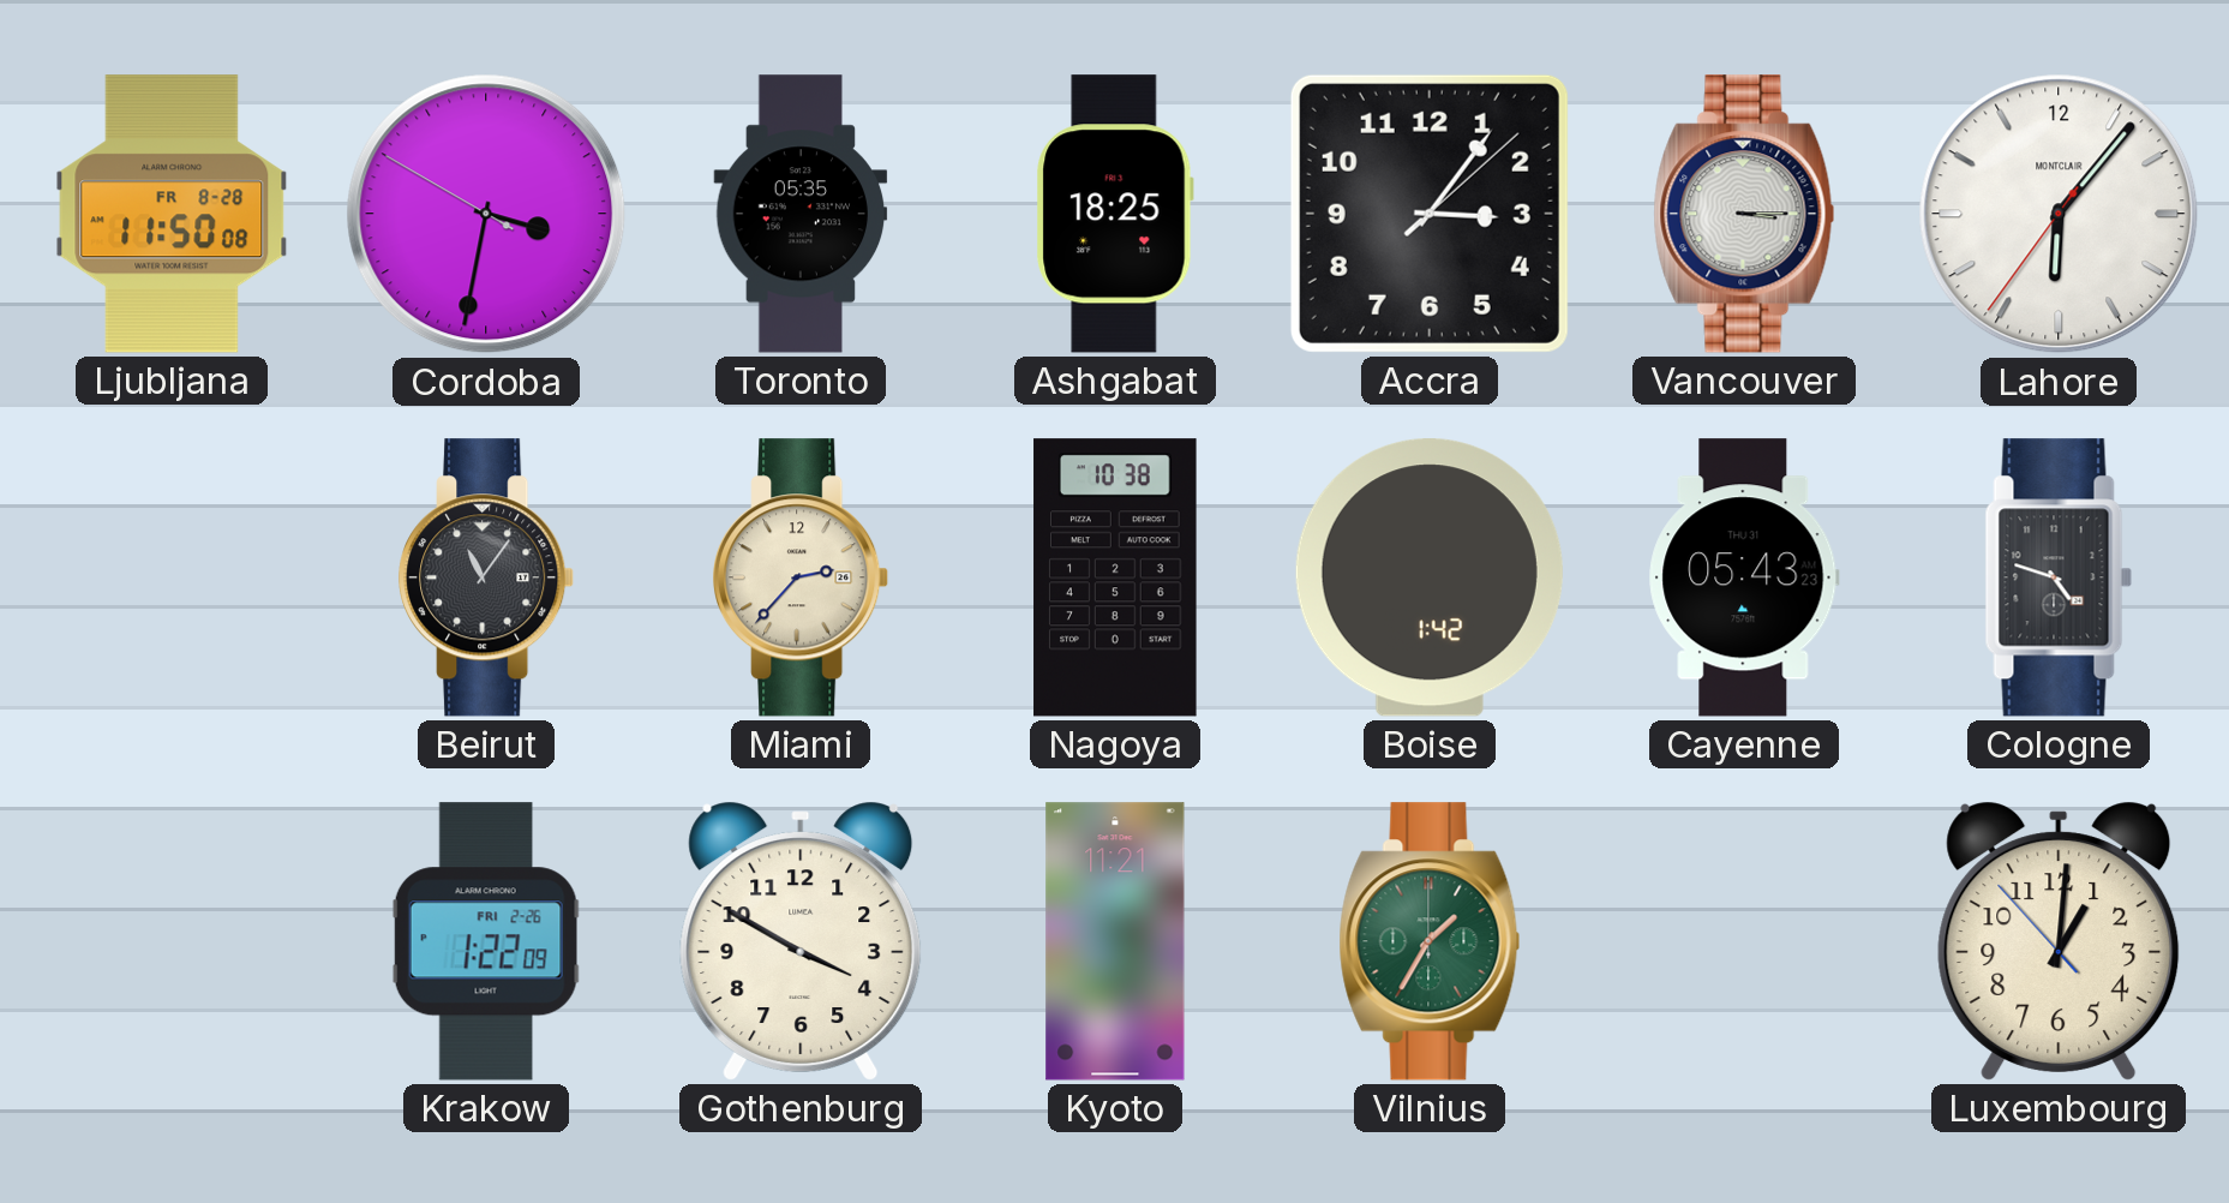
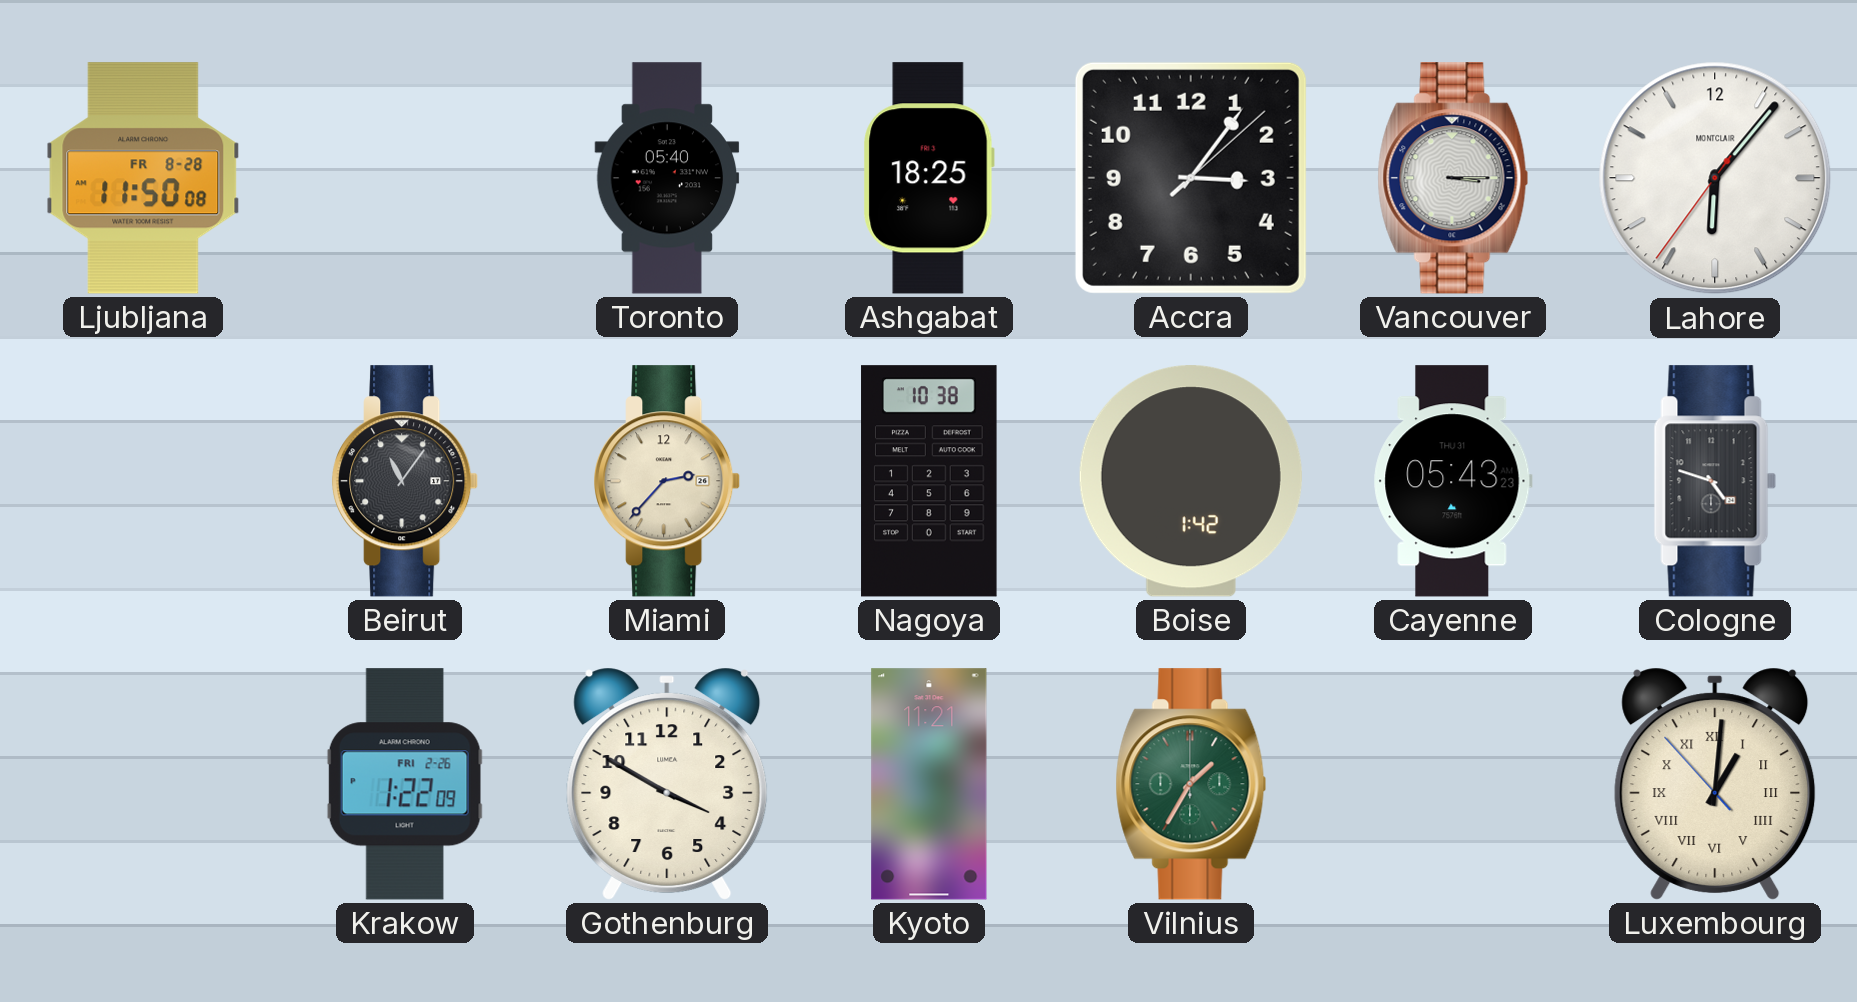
Cordoba: 3:31 -> none (486, 214)
Toronto: 05:35 -> 05:40 (667, 178)
Luxembourg numerals: Arabic -> Roman (1715, 784)
